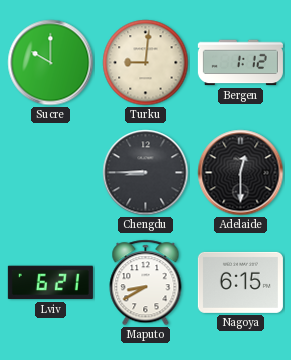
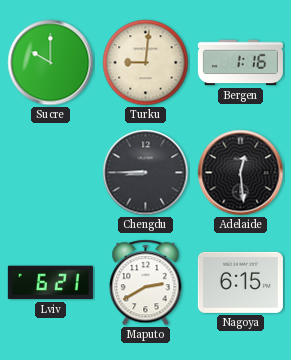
Bergen: 1:12 -> 1:16 (240, 63)
Adelaide: 12:30 -> 12:29 (241, 173)
Maputo: 8:40 -> 2:40 (146, 283)
